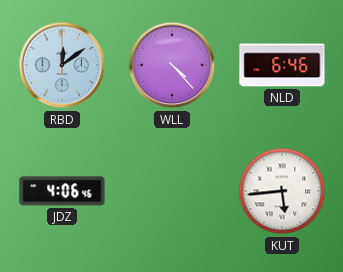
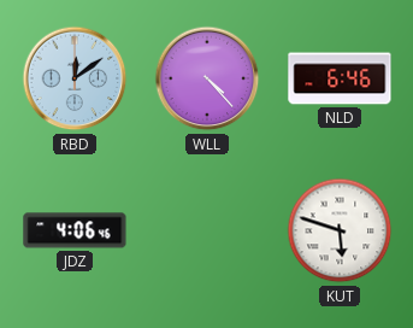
KUT: 5:44 -> 5:48 (340, 230)
